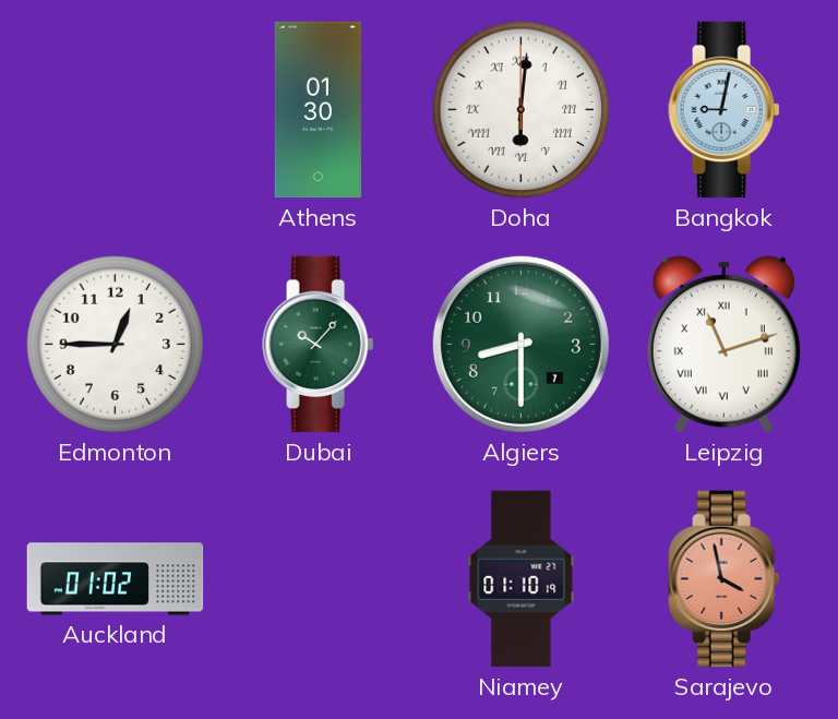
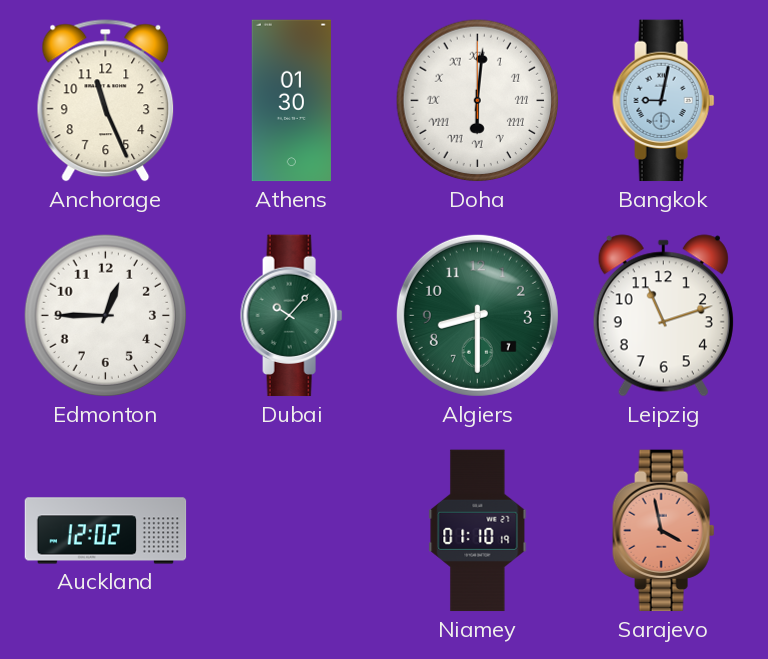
Anchorage: none -> 11:26 (106, 101)
Leipzig numerals: Roman -> Arabic (663, 316)
Auckland: 01:02 -> 12:02 (106, 531)
